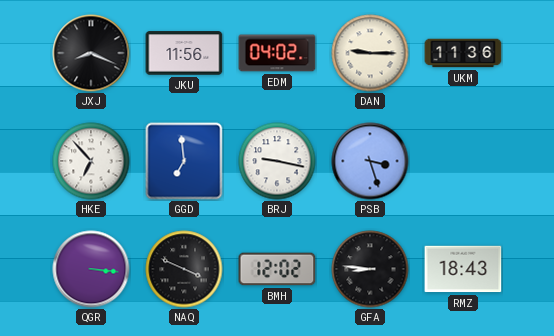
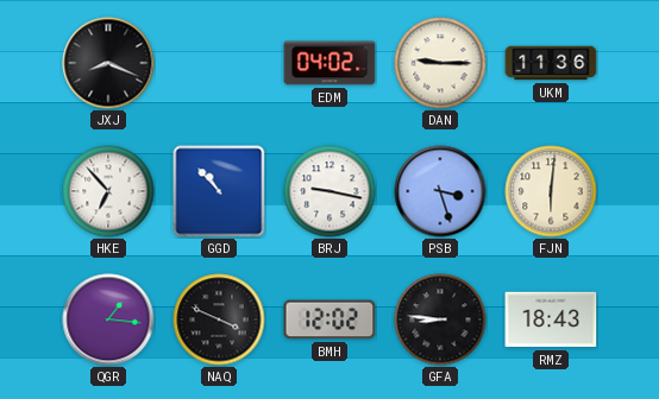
JKU: 11:56 -> none (184, 53)
GGD: 6:59 -> 10:53 (219, 191)
FJN: none -> 6:01 (551, 191)
QGR: 3:16 -> 1:16 (108, 319)
